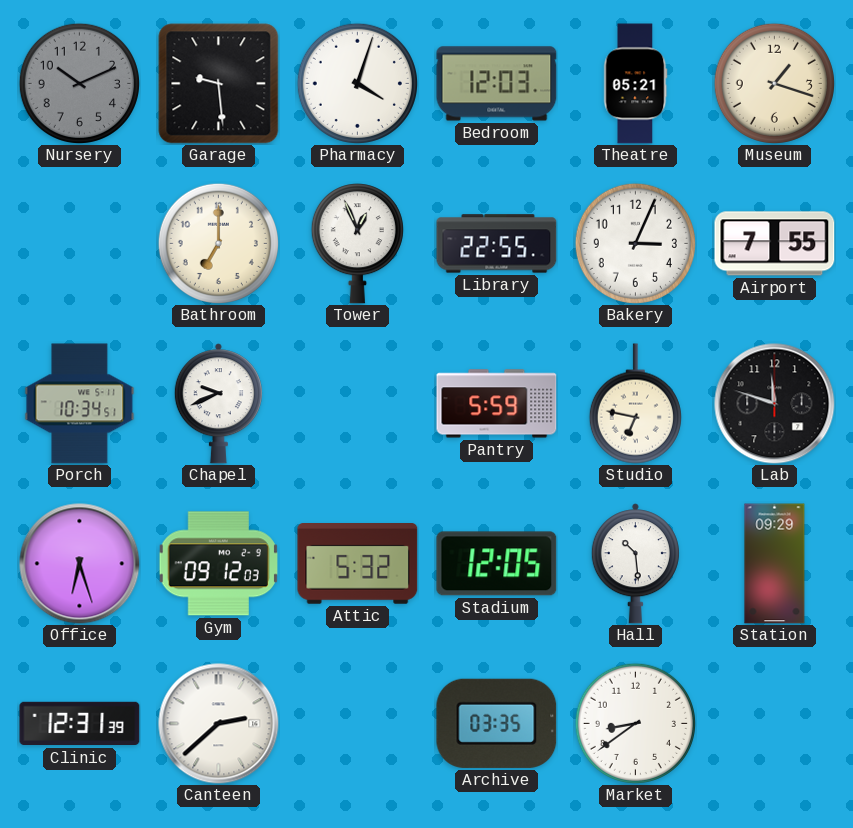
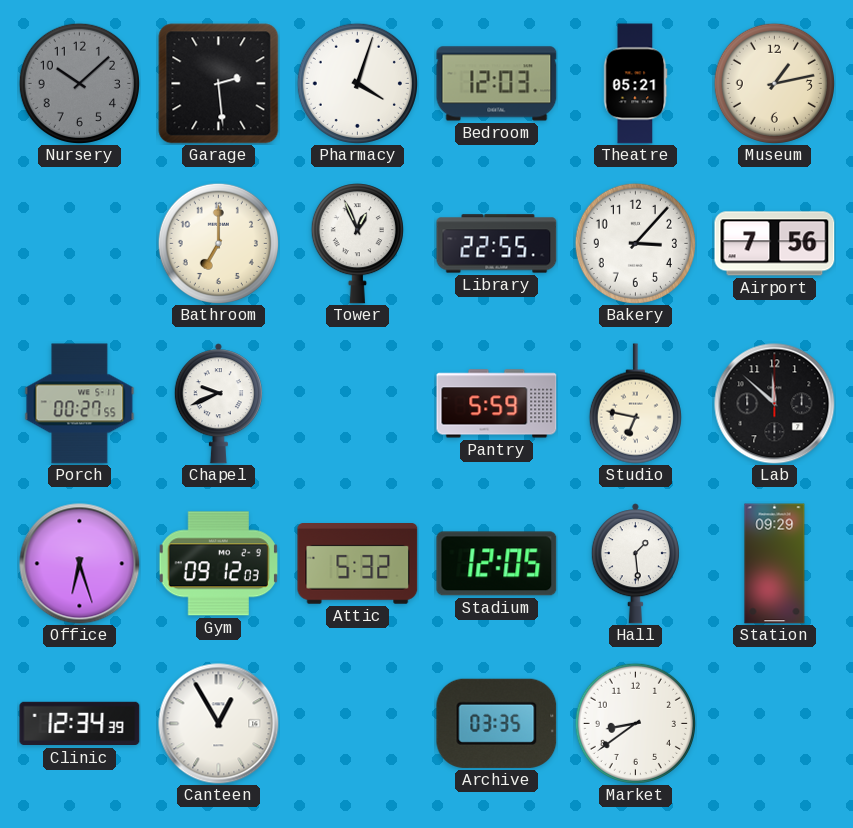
Nursery: 10:11 -> 10:08 (79, 83)
Garage: 9:29 -> 2:29 (219, 84)
Museum: 1:18 -> 1:13 (774, 83)
Bakery: 3:04 -> 3:07 (635, 243)
Airport: 7:55 -> 7:56 (775, 244)
Porch: 10:34 -> 00:27 (80, 404)
Lab: 11:48 -> 11:52 (775, 404)
Hall: 10:29 -> 1:29 (635, 564)
Clinic: 12:31 -> 12:34 (80, 724)
Canteen: 2:38 -> 12:55 (219, 724)
